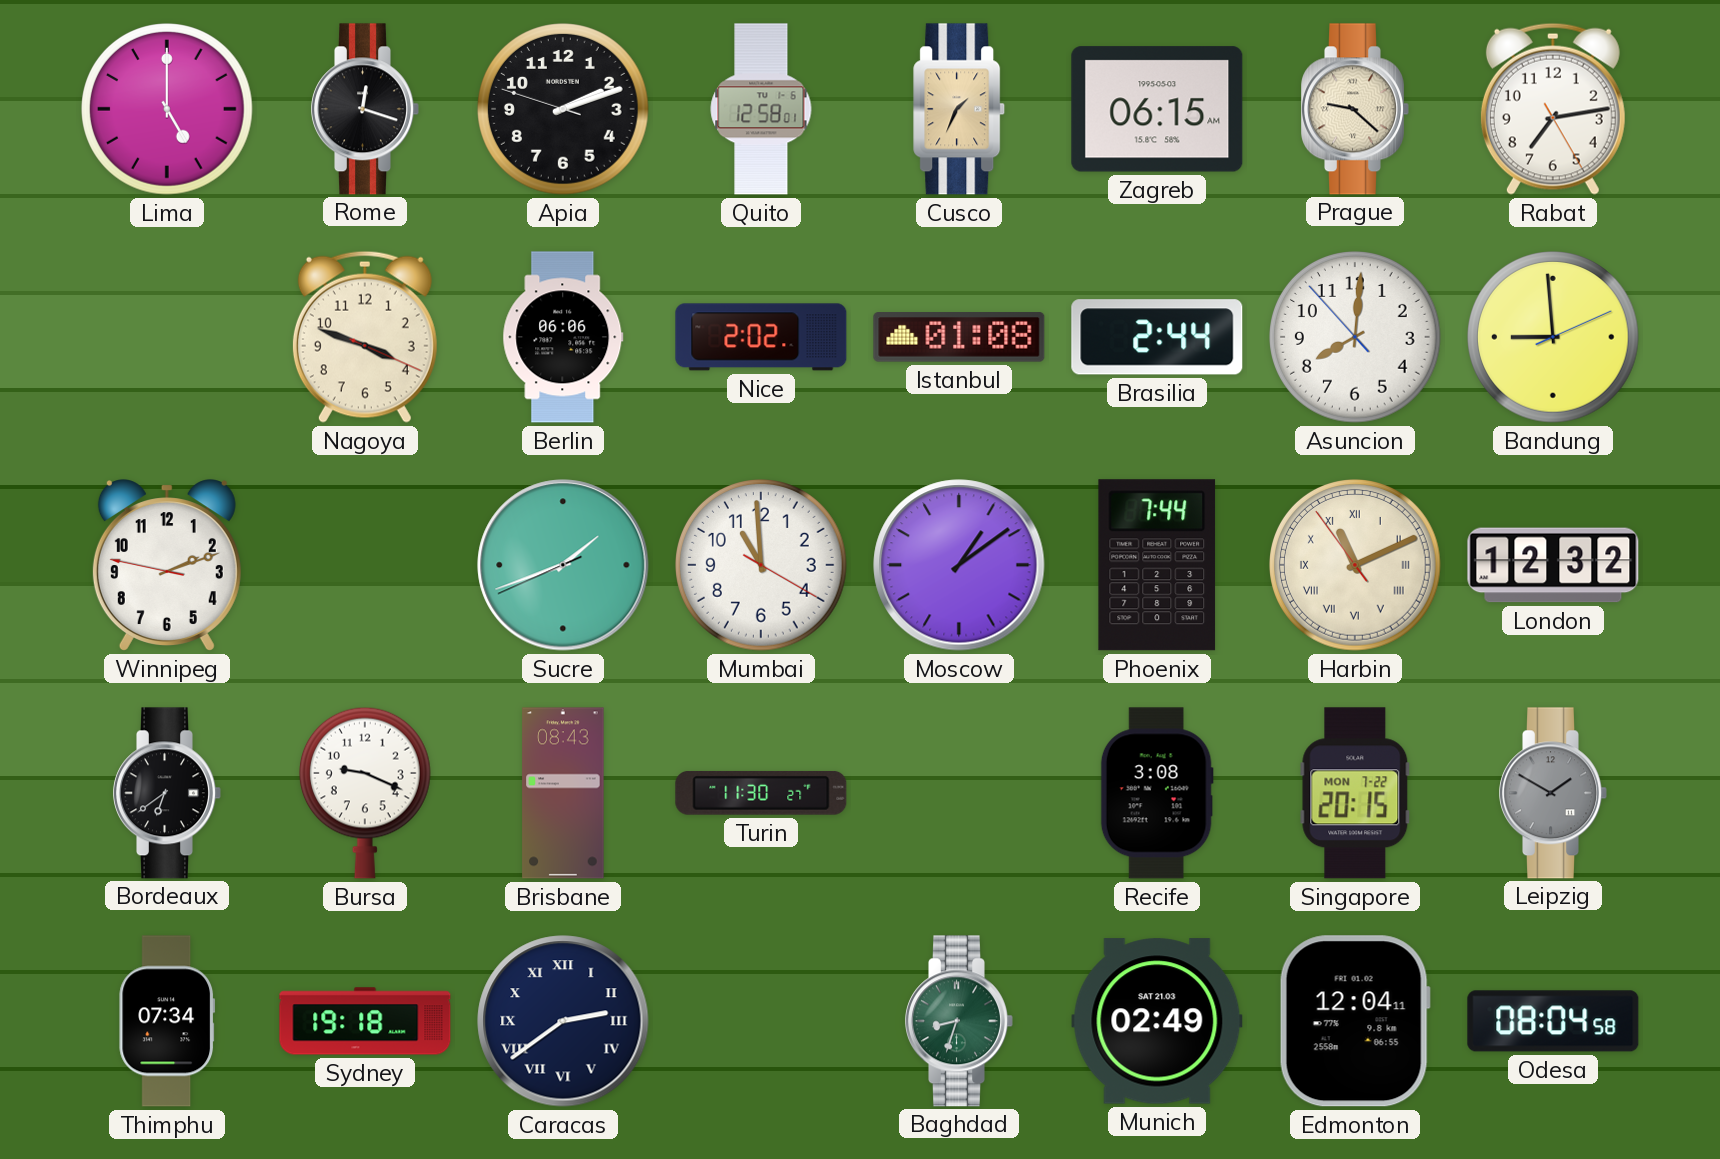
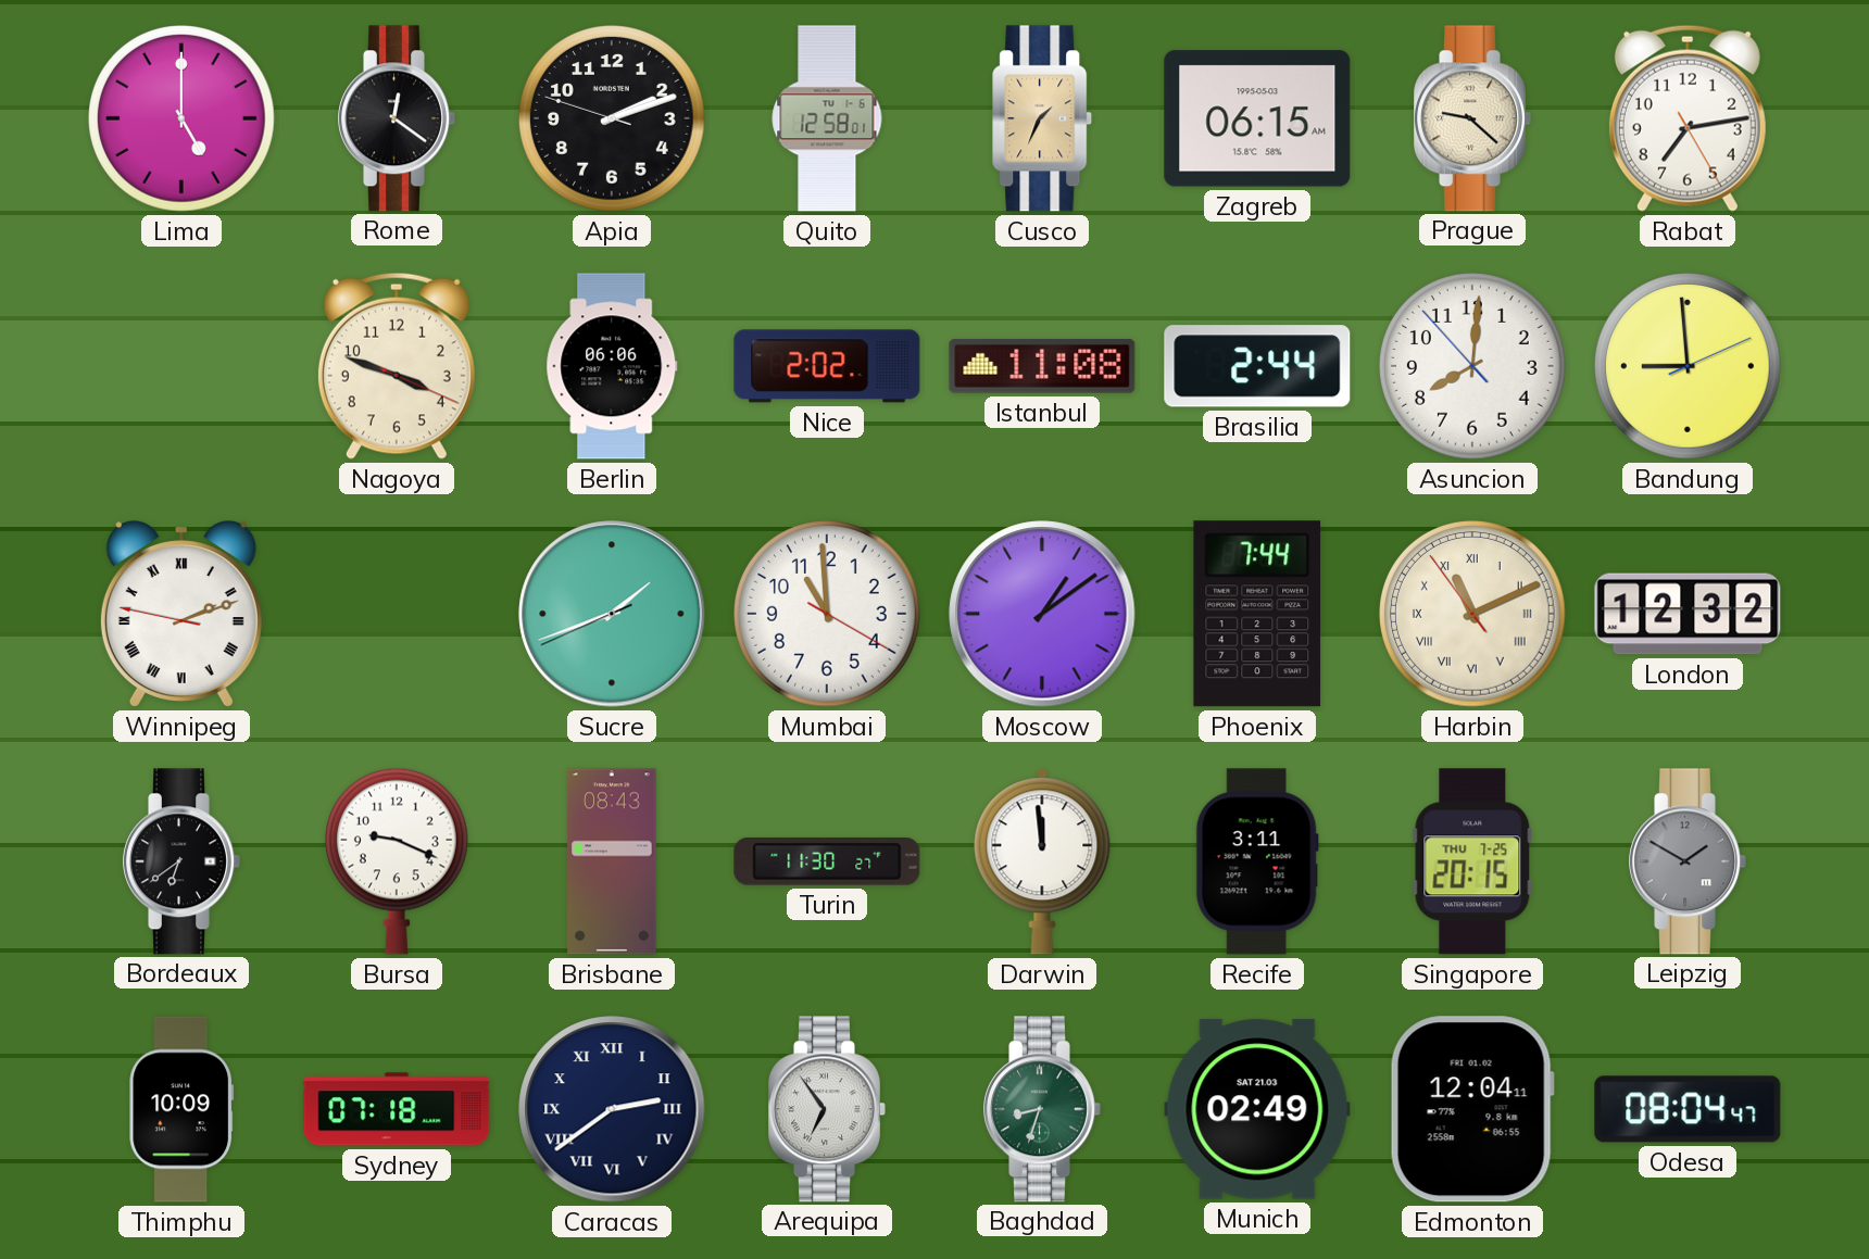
Rome: 12:18 -> 12:21 (397, 118)
Istanbul: 01:08 -> 11:08 (1042, 366)
Winnipeg numerals: Arabic -> Roman (181, 614)
Darwin: none -> 11:59 (1042, 861)
Recife: 3:08 -> 3:11 (1257, 861)
Singapore date: MON 7-22 -> THU 7-25 (1472, 861)
Thimphu: 07:34 -> 10:09 (181, 1109)
Sydney: 19:18 -> 07:18 (397, 1109)
Arequipa: none -> 6:54 (827, 1109)
Odesa: 08:04:58 -> 08:04:47 (1688, 1109)
